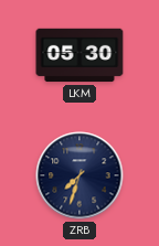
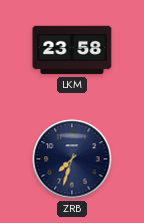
LKM: 05:30 -> 23:58 (72, 50)
